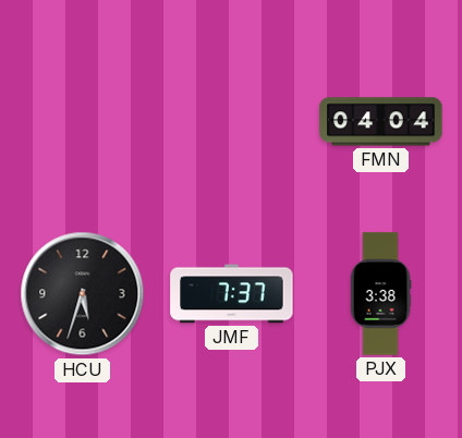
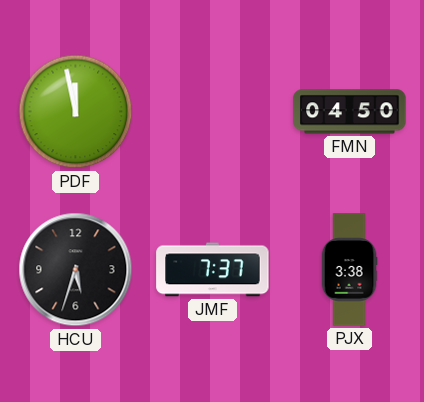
PDF: none -> 11:58 (76, 112)
FMN: 04:04 -> 04:50 (350, 112)
